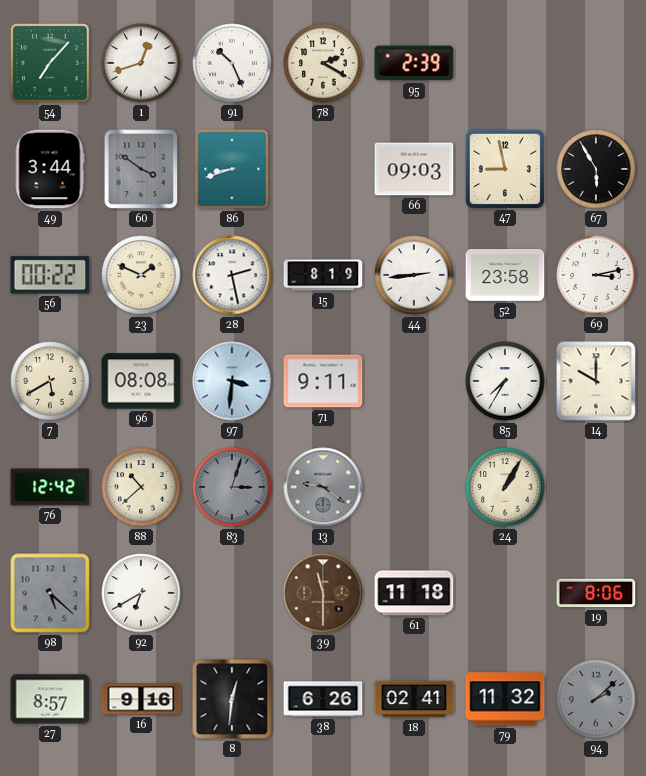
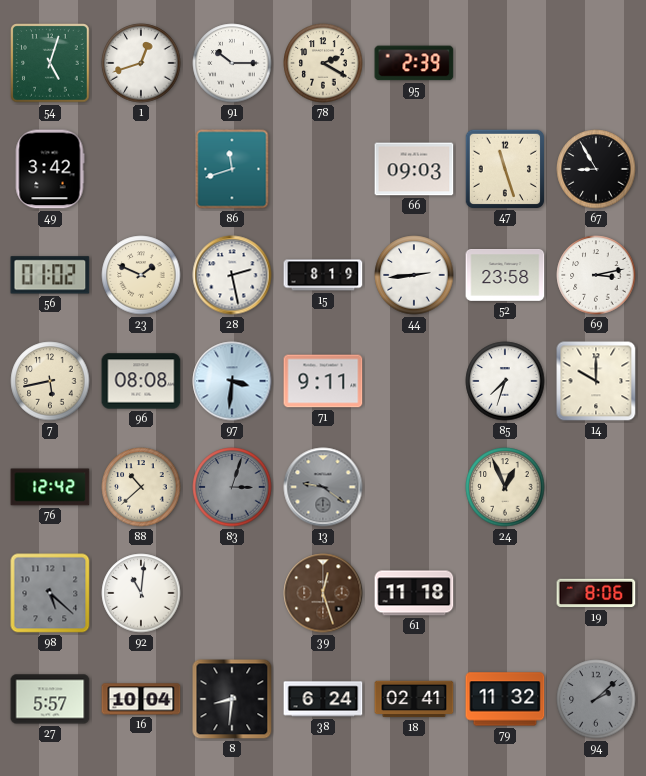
54: 7:07 -> 5:03 (50, 63)
91: 10:26 -> 10:15 (232, 63)
49: 3:44 -> 3:42 (50, 169)
60: 3:51 -> none (141, 169)
86: 8:42 -> 11:42 (232, 169)
47: 8:58 -> 11:27 (504, 168)
67: 5:55 -> 8:55 (596, 169)
56: 00:22 -> 01:02 (50, 275)
7: 5:40 -> 5:43 (50, 381)
85: 7:35 -> 7:33 (505, 381)
24: 1:05 -> 12:56 (505, 487)
92: 6:40 -> 11:01 (141, 593)
39: 11:30 -> 12:27 (323, 593)
27: 8:57 -> 5:57 (50, 699)
16: 9:16 -> 10:04 (141, 699)
8: 12:31 -> 8:31 (232, 699)
38: 6:26 -> 6:24 (323, 699)
